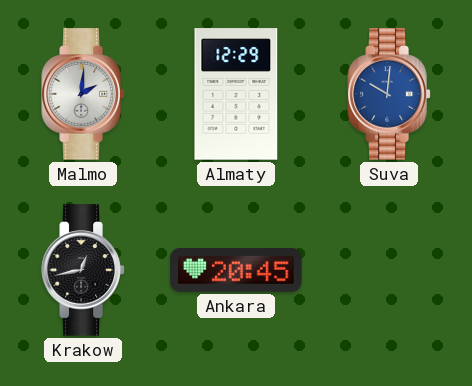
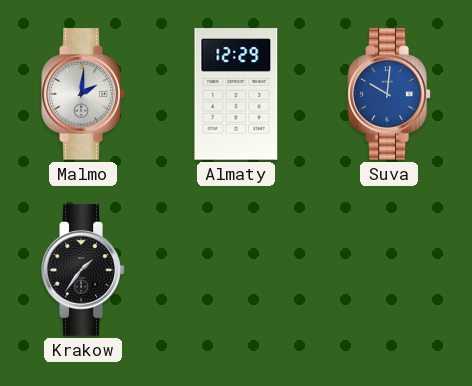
Krakow: 12:43 -> 1:36 (83, 270)
Ankara: 20:45 -> none (236, 270)
